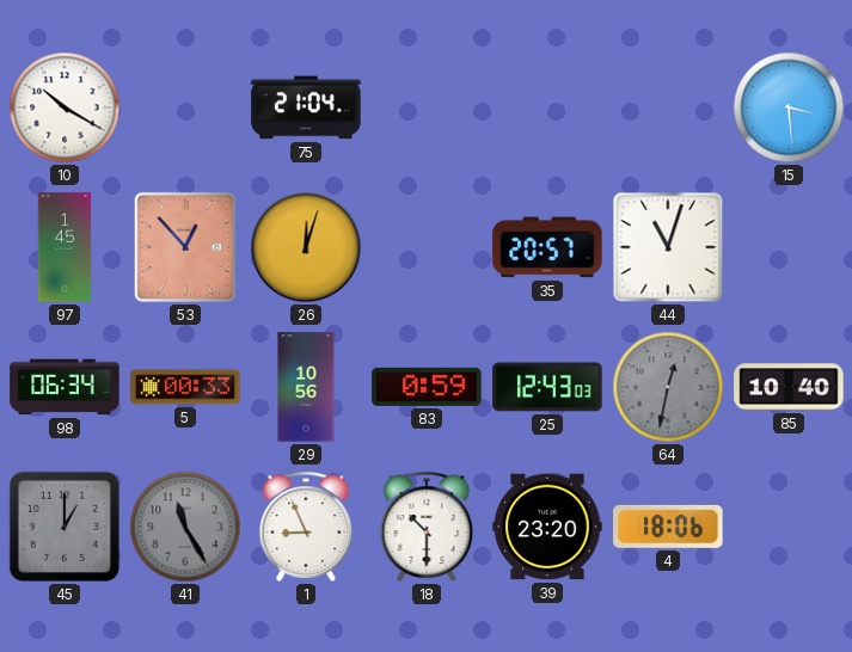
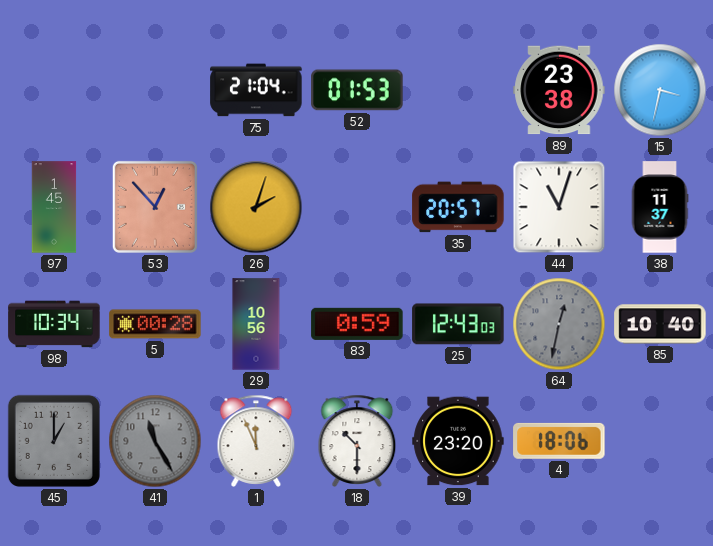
10: 10:20 -> none (65, 107)
52: none -> 01:53 (357, 90)
89: none -> 23:38 (559, 90)
15: 3:29 -> 3:32 (660, 90)
26: 12:03 -> 2:03 (256, 207)
38: none -> 11:37 (660, 207)
98: 06:34 -> 10:34 (54, 324)
5: 00:33 -> 00:28 (155, 324)
1: 8:56 -> 11:56 (256, 441)
